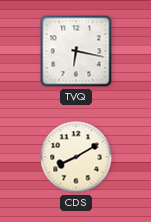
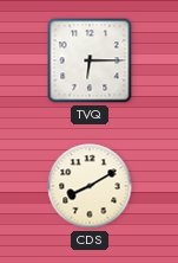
TVQ: 6:17 -> 6:15 (90, 60)
